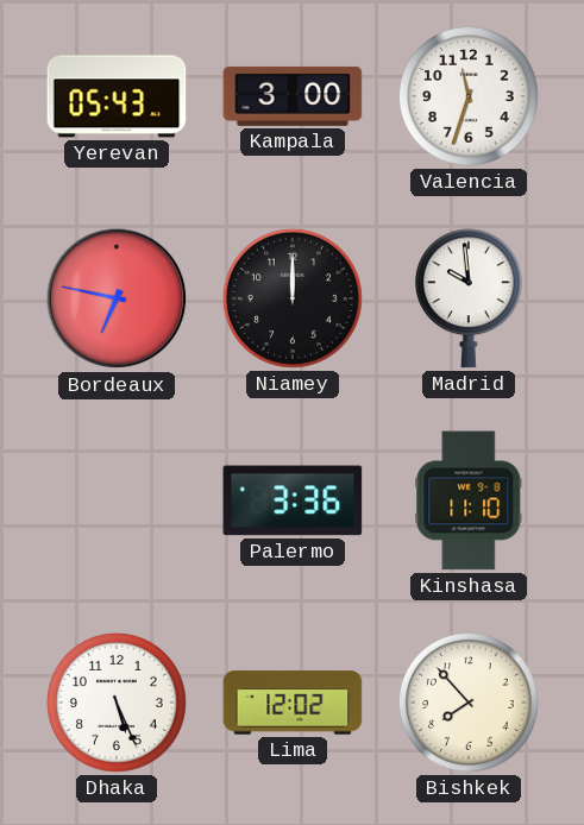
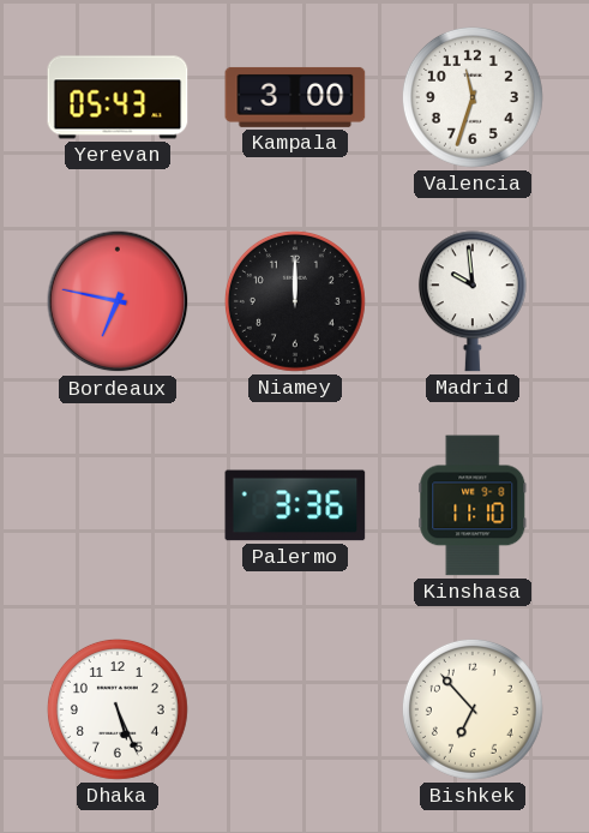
Lima: 12:02 -> none (293, 703)
Bishkek: 7:53 -> 6:53 (473, 709)
